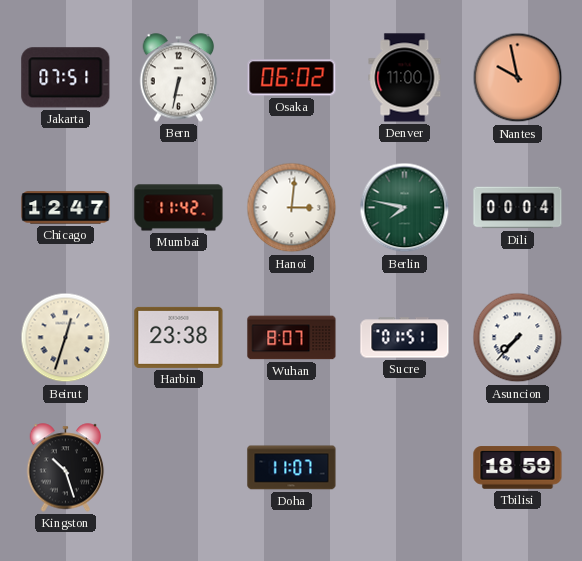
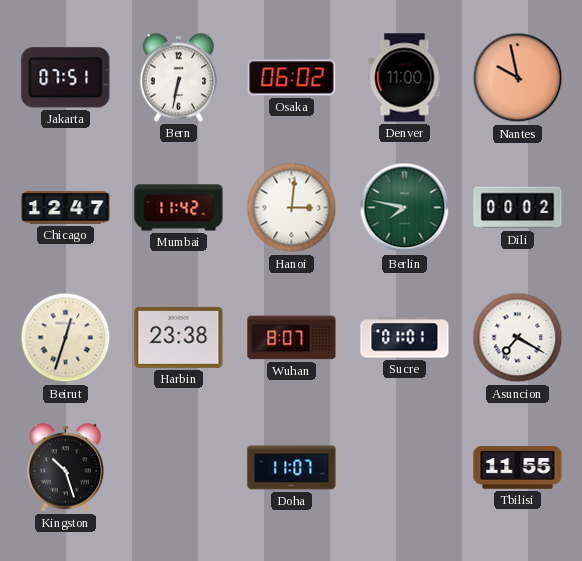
Dili: 00:04 -> 00:02 (518, 208)
Sucre: 01:51 -> 01:01 (405, 338)
Asuncion: 7:37 -> 7:20 (518, 338)
Tbilisi: 18:59 -> 11:55 (518, 468)
